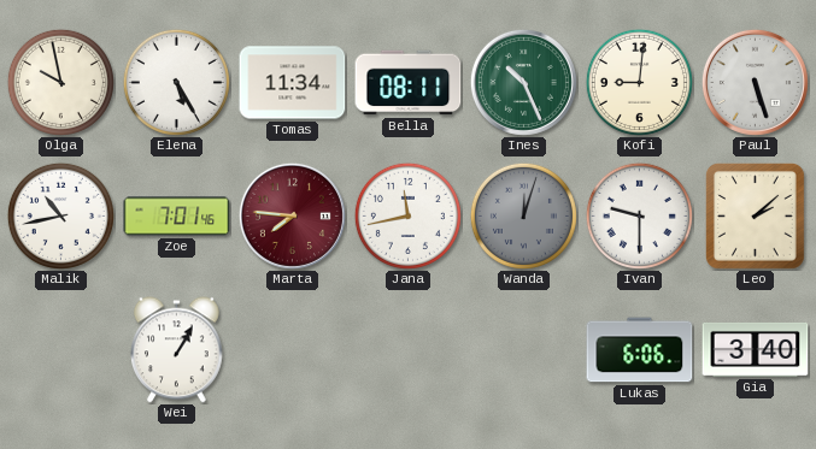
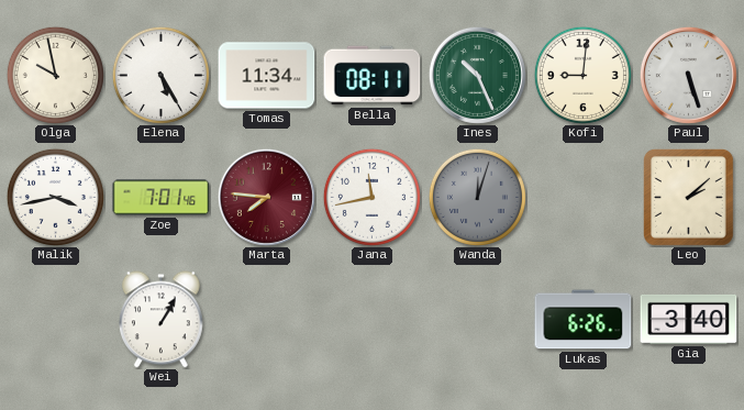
Malik: 10:43 -> 3:43 (55, 197)
Ivan: 9:30 -> none (639, 215)
Lukas: 6:06 -> 6:26 (584, 320)
